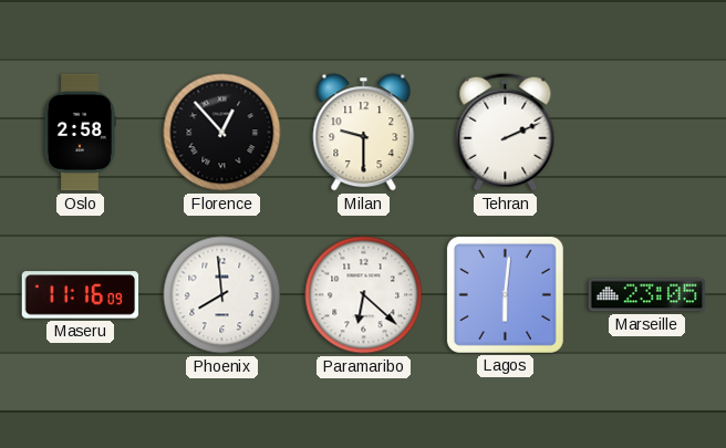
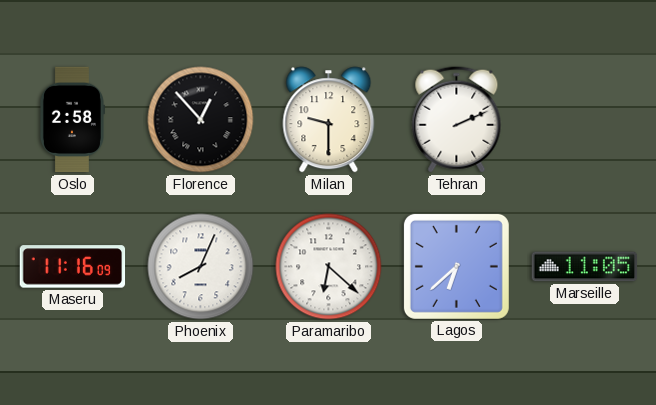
Phoenix: 7:59 -> 8:04 (201, 267)
Lagos: 6:01 -> 6:38 (456, 266)
Marseille: 23:05 -> 11:05 (585, 267)
